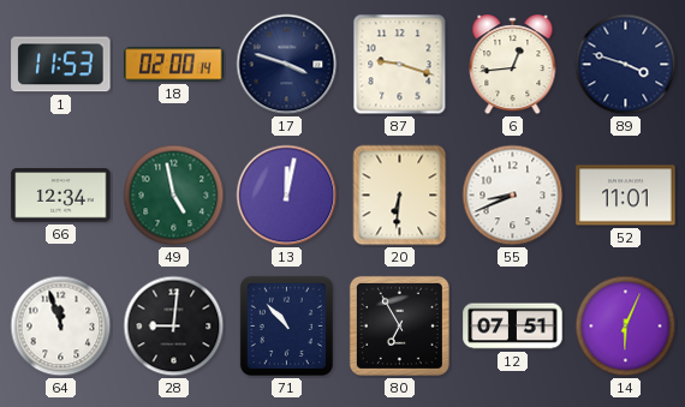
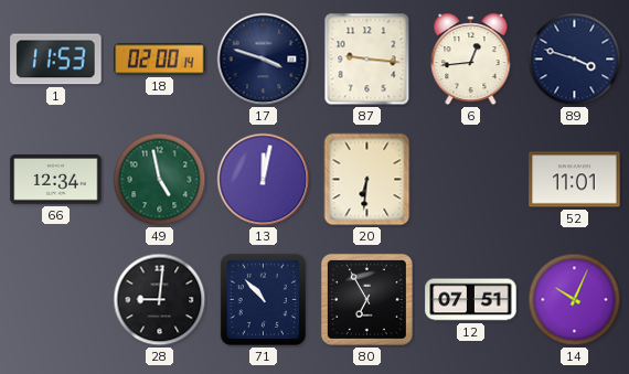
87: 9:18 -> 9:16 (367, 60)
55: 8:41 -> none (513, 196)
64: 11:57 -> none (61, 327)
14: 6:04 -> 10:04 (575, 300)
